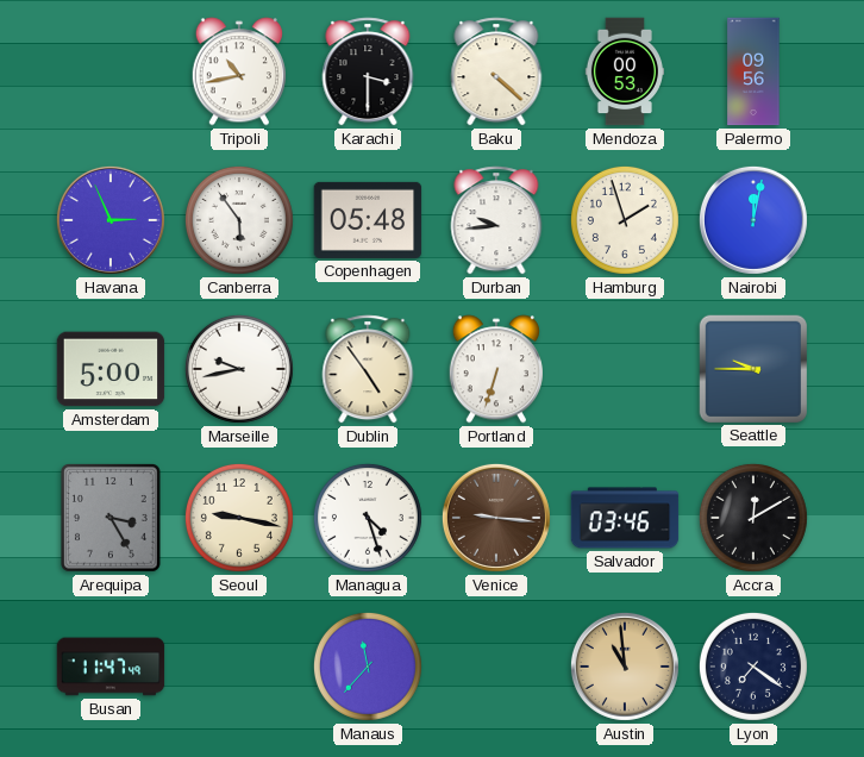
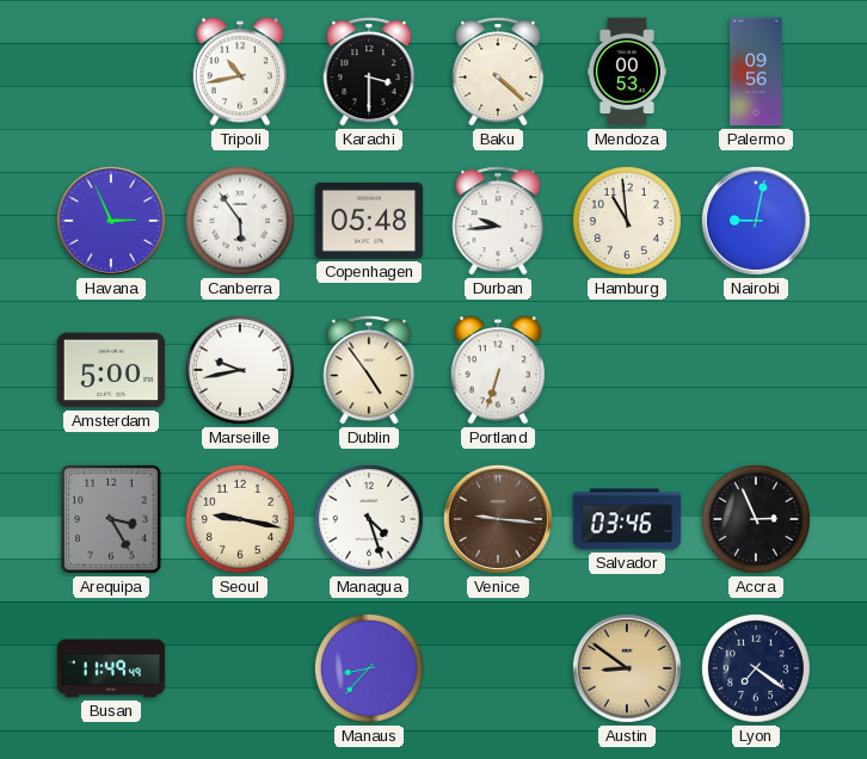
Hamburg: 1:57 -> 10:59 (627, 221)
Nairobi: 12:02 -> 9:02 (756, 221)
Seattle: 9:45 -> none (752, 368)
Accra: 12:10 -> 2:56 (756, 519)
Busan: 11:47 -> 11:49 (111, 668)
Manaus: 11:37 -> 8:37 (369, 668)
Austin: 10:59 -> 8:51 (627, 668)
